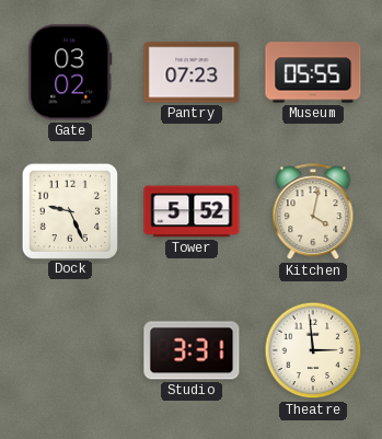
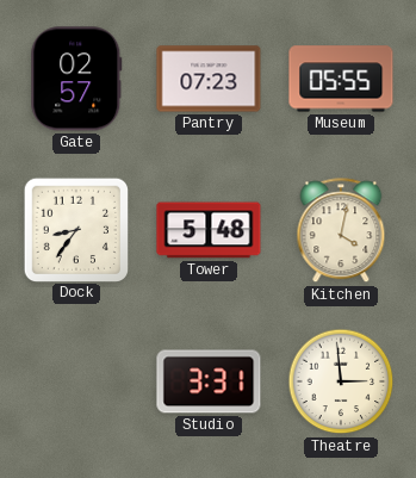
Gate: 03:02 -> 02:57 (76, 79)
Dock: 9:26 -> 8:36 (75, 229)
Tower: 5:52 -> 5:48 (209, 230)
